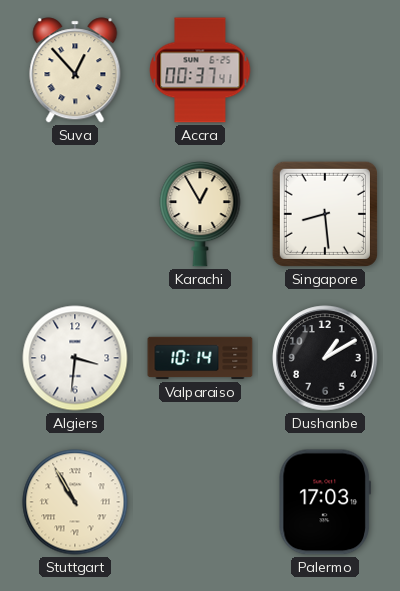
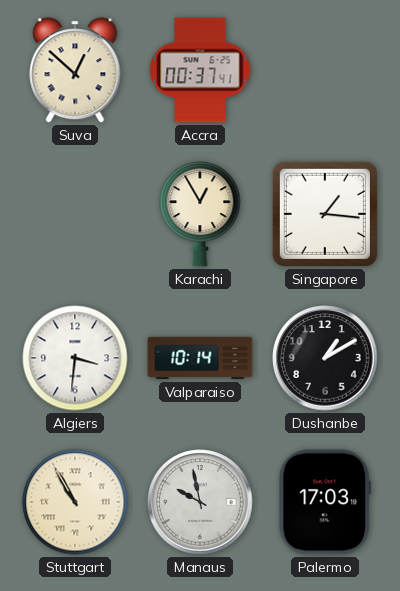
Suva: 12:53 -> 12:52 (75, 70)
Singapore: 8:29 -> 1:16 (325, 214)
Manaus: none -> 9:58 (200, 502)
